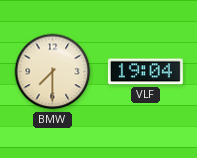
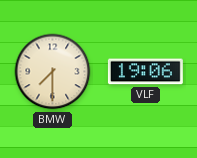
VLF: 19:04 -> 19:06 (145, 72)
